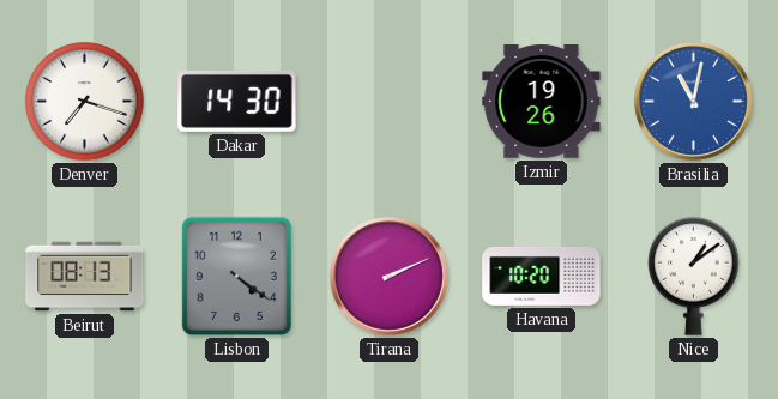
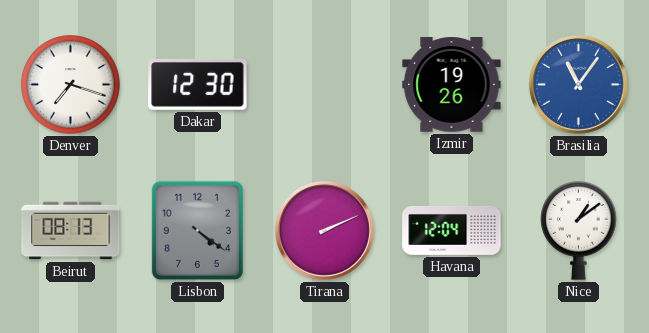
Dakar: 14:30 -> 12:30 (198, 85)
Brasilia: 11:02 -> 11:06 (578, 84)
Havana: 10:20 -> 12:04 (452, 230)
